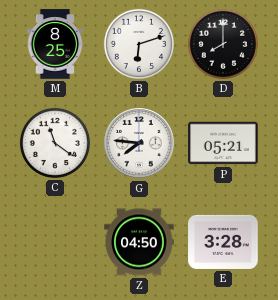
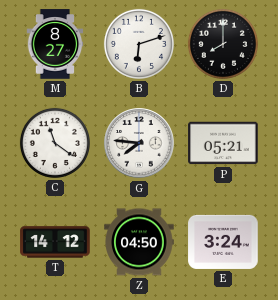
M: 8:25 -> 8:27 (55, 44)
T: none -> 14:12 (55, 242)
E: 3:28 -> 3:24 (223, 242)
